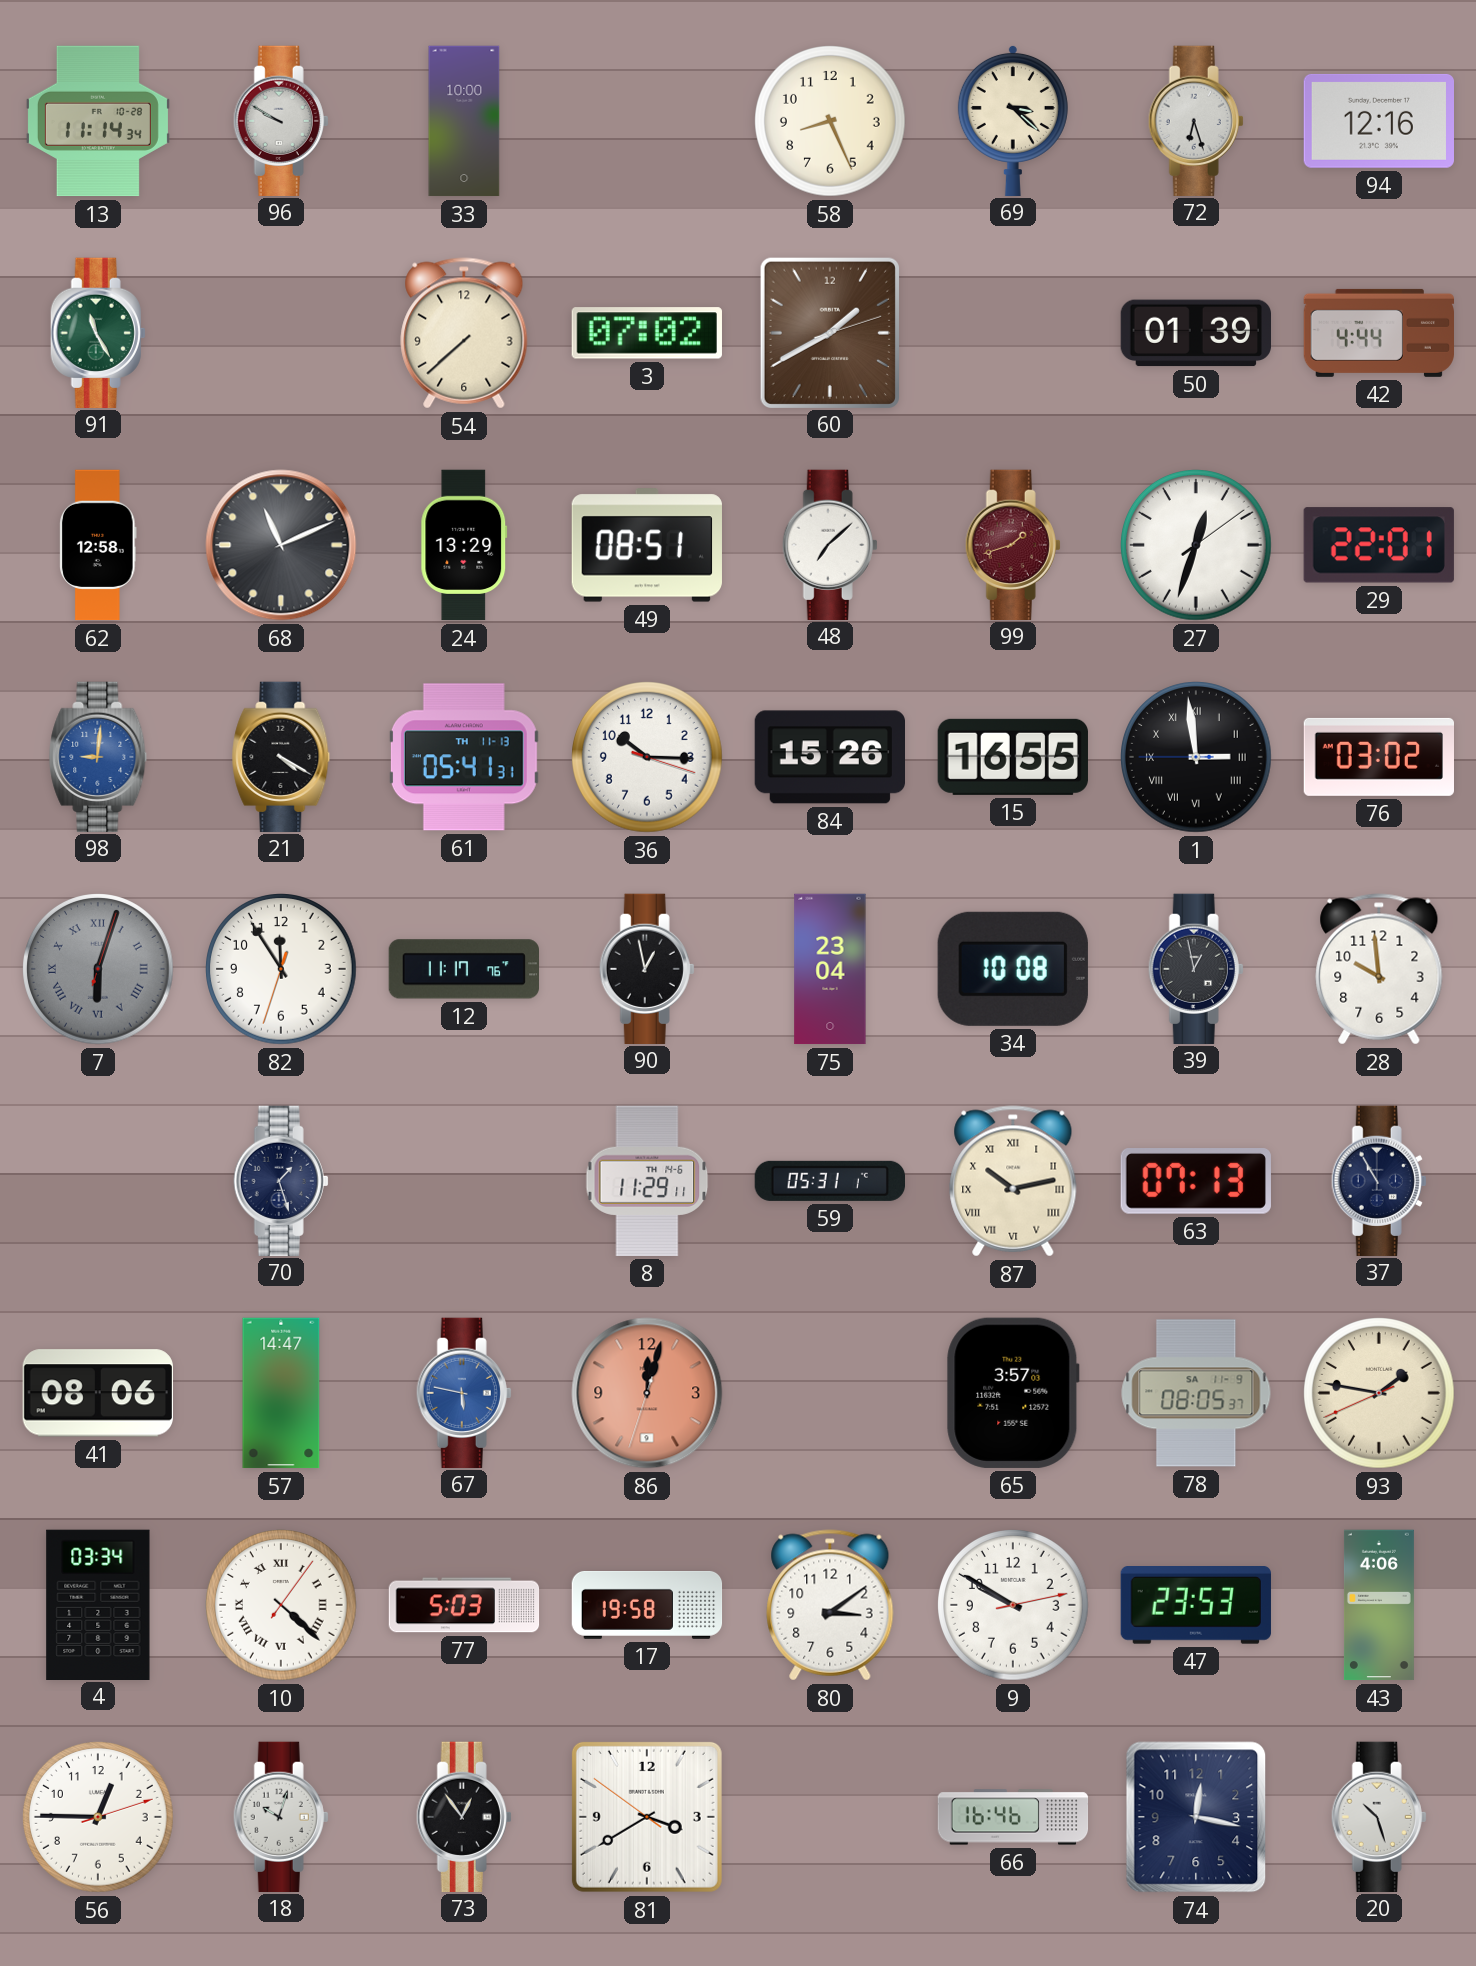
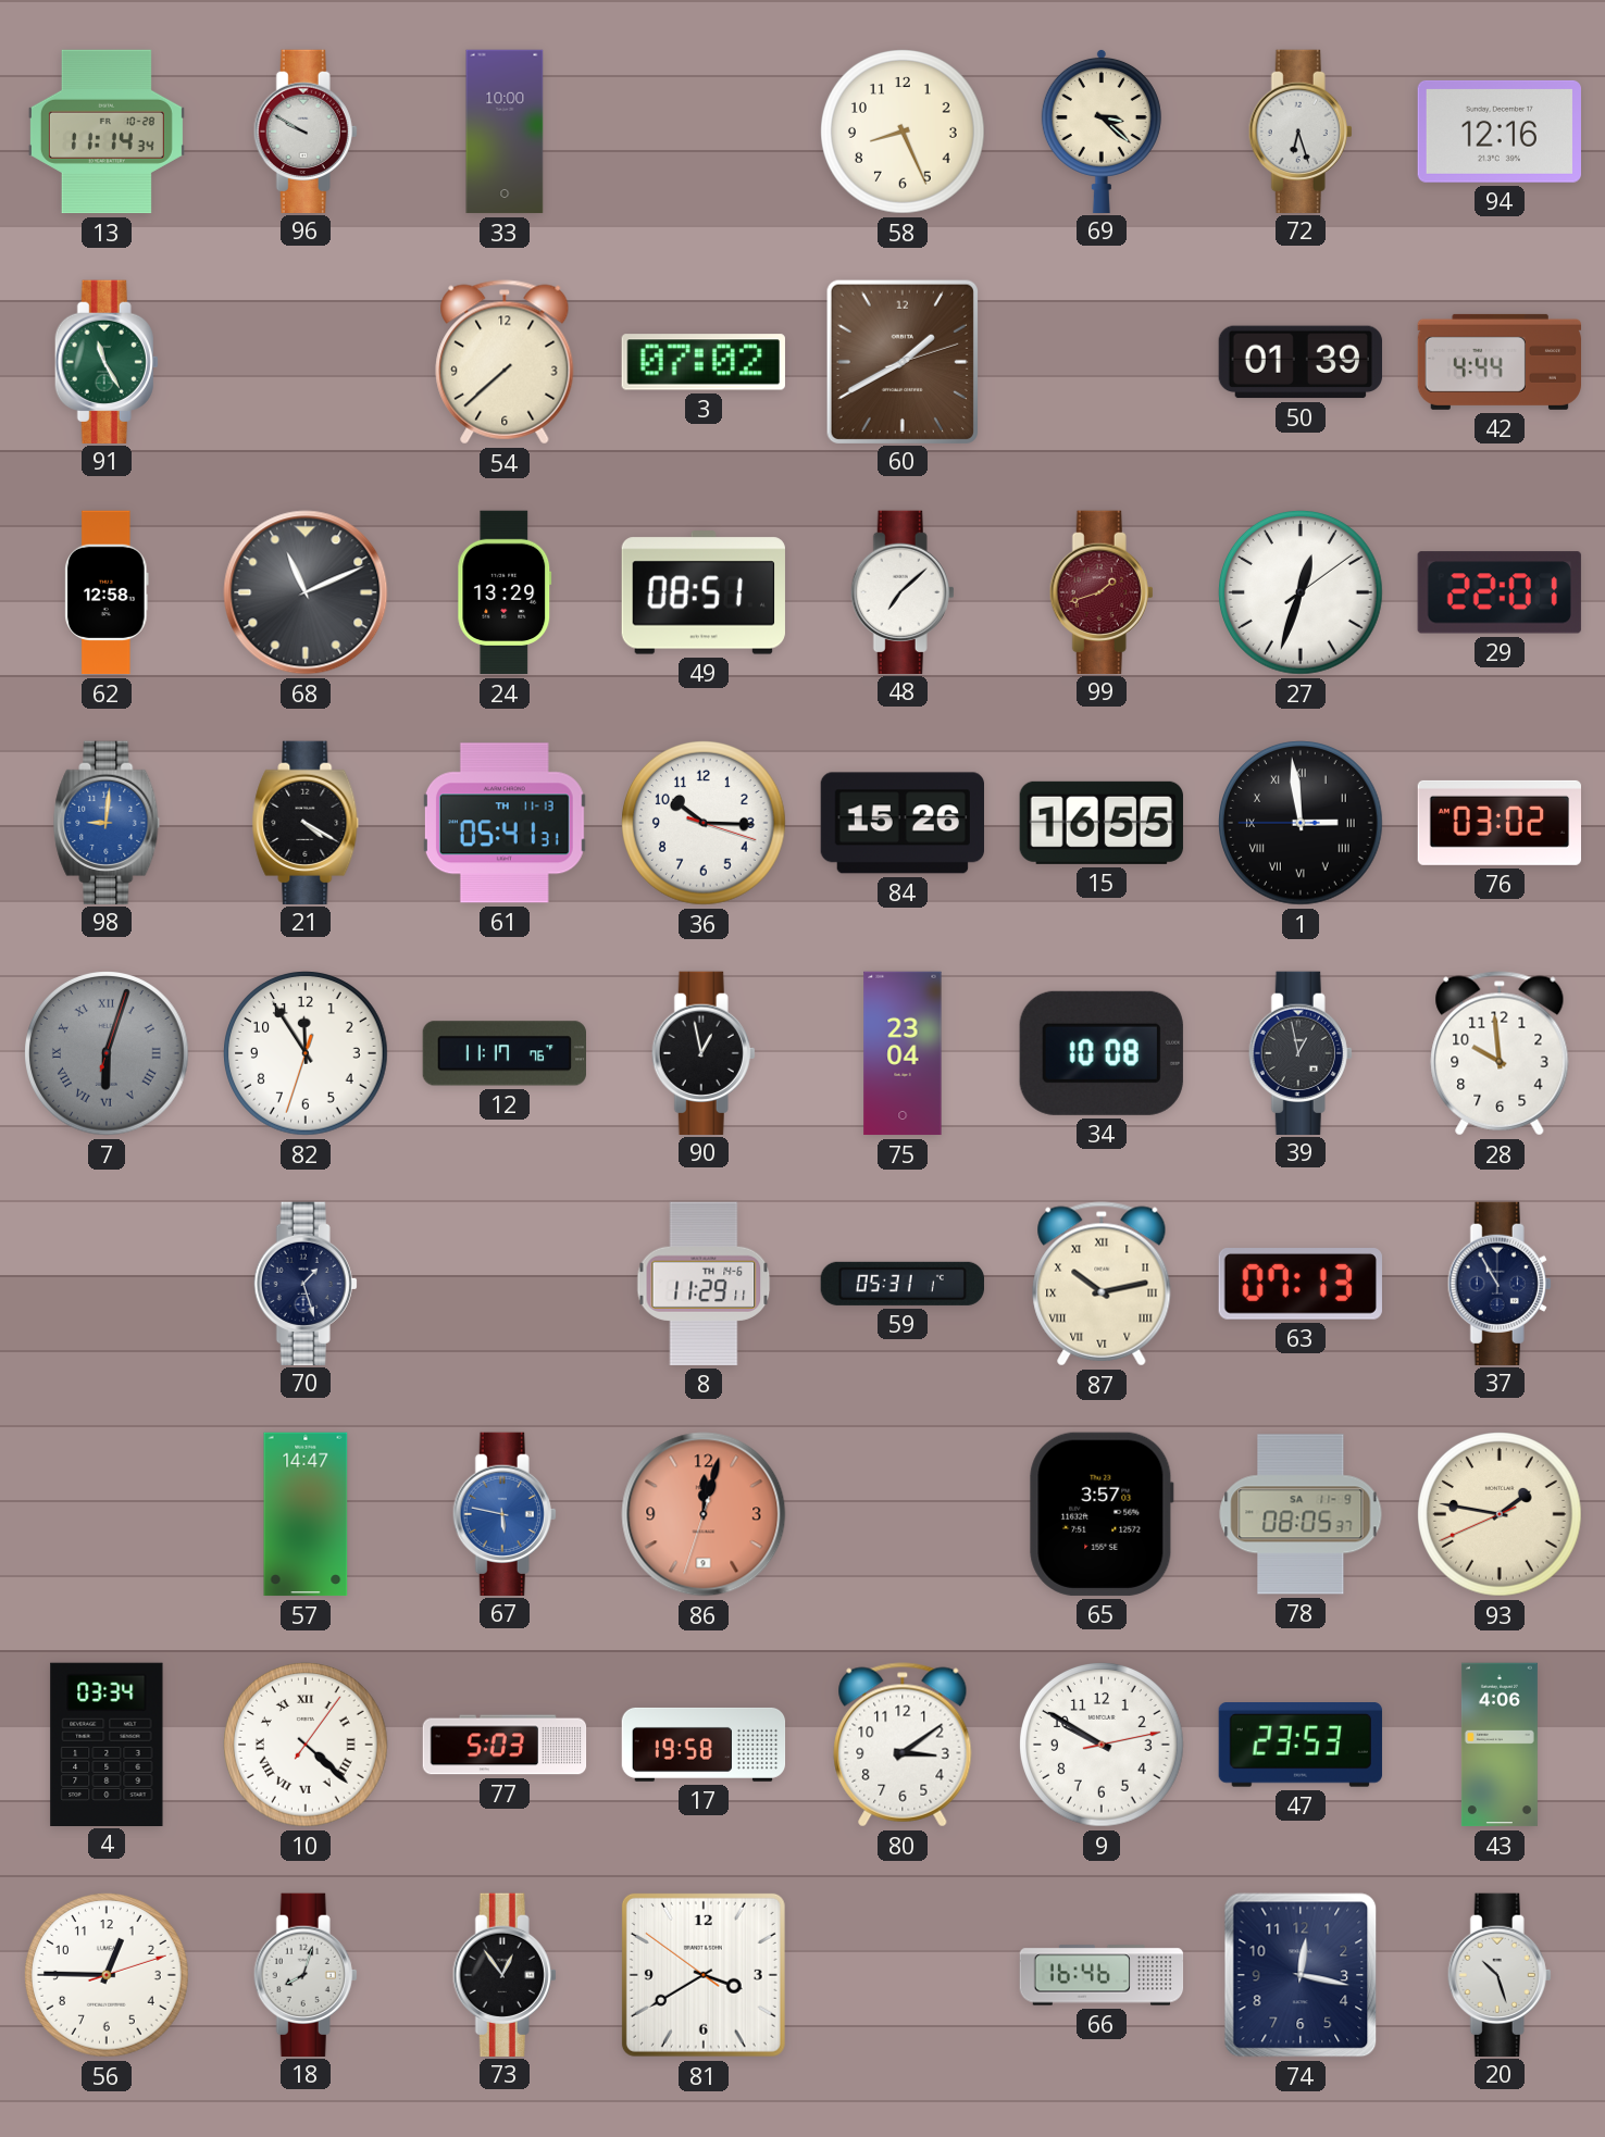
41: 08:06 -> none (98, 1393)
18: 10:03 -> 8:03 (306, 1974)
